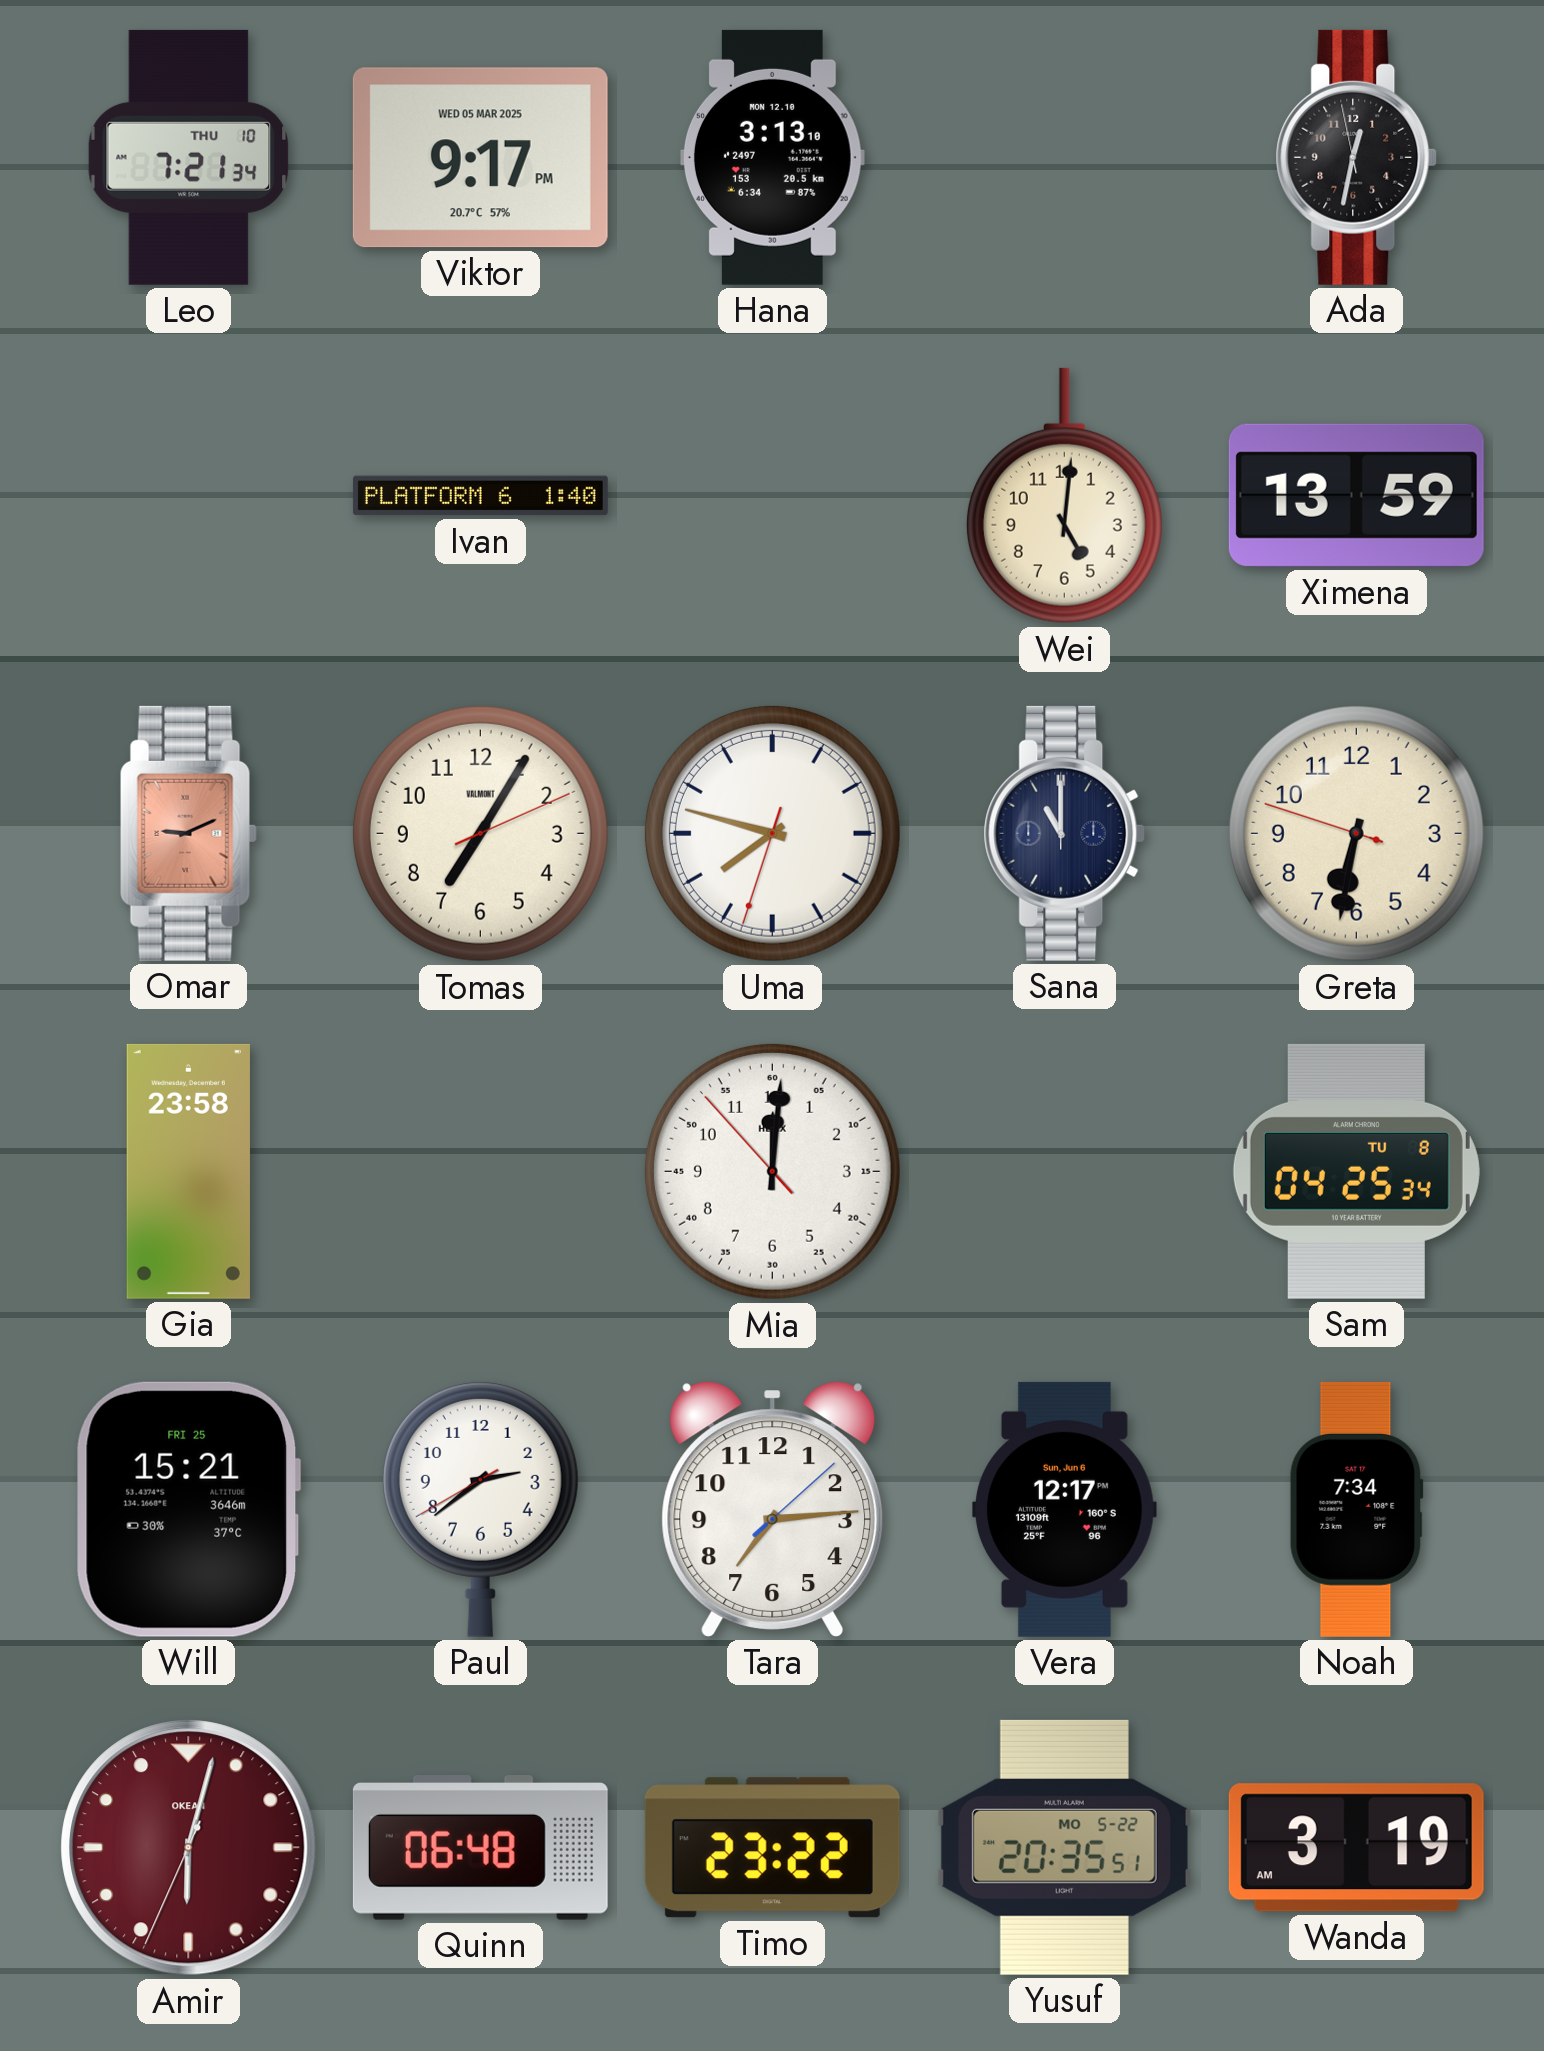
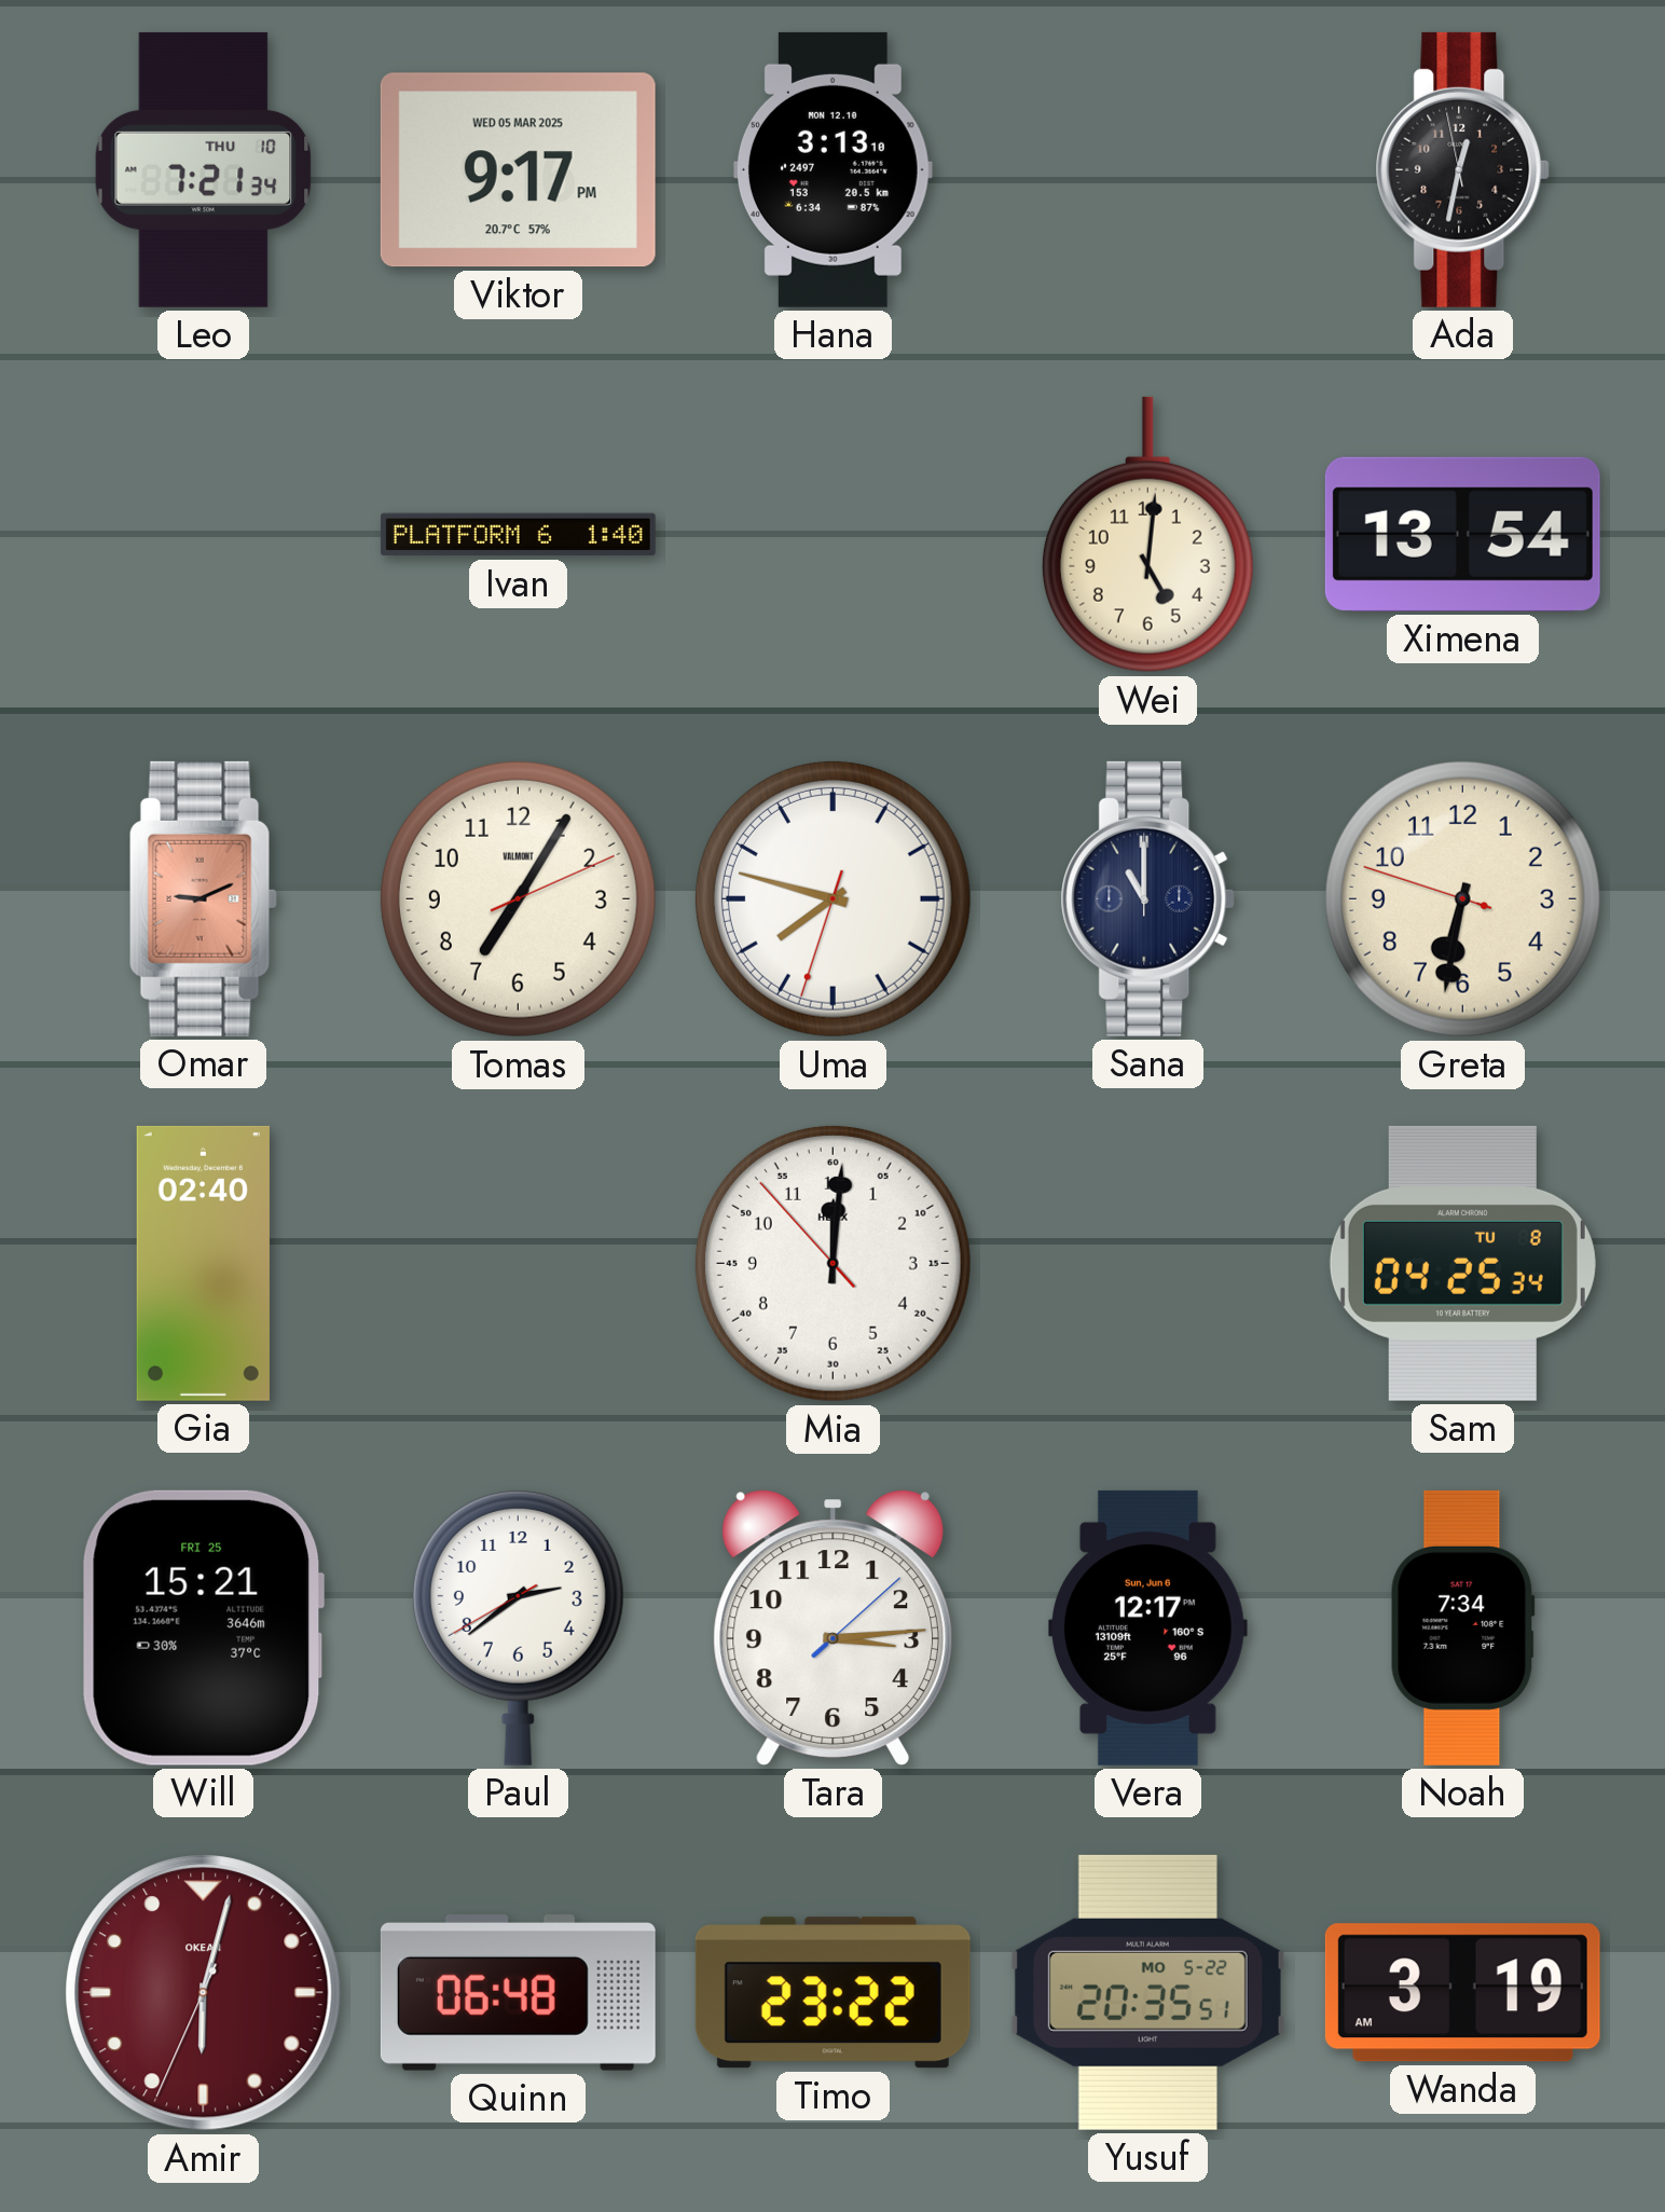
Ximena: 13:59 -> 13:54 (1462, 534)
Gia: 23:58 -> 02:40 (203, 1263)
Tara: 7:14 -> 3:14 (834, 1627)
